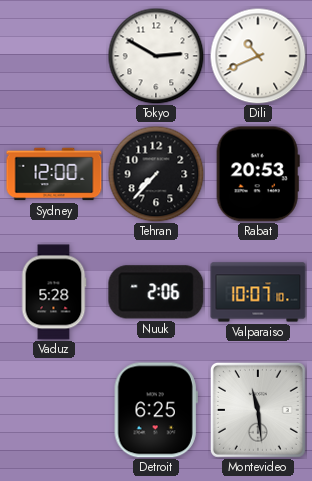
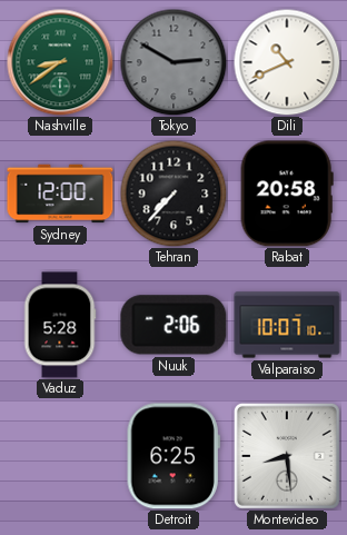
Nashville: none -> 8:39 (60, 62)
Tokyo dial: white -> grey (173, 62)
Rabat: 20:53 -> 20:58 (287, 194)
Montevideo: 11:29 -> 8:29 (287, 456)
